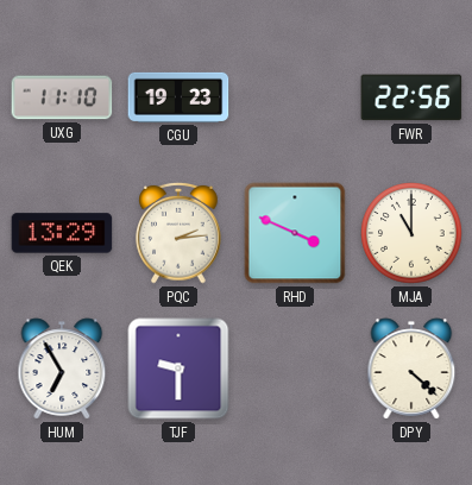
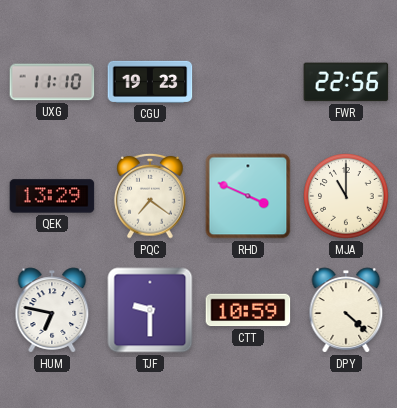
PQC: 2:14 -> 7:21 (150, 196)
HUM: 6:55 -> 6:47 (52, 310)
CTT: none -> 10:59 (248, 310)
